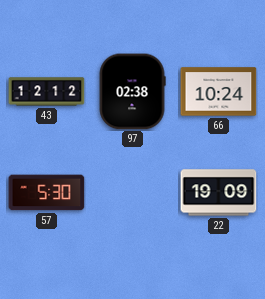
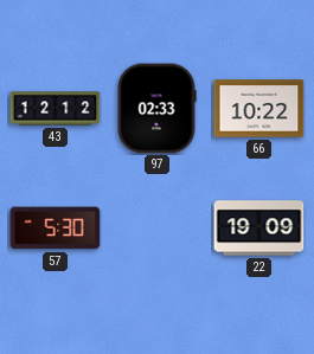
97: 02:38 -> 02:33 (156, 109)
66: 10:24 -> 10:22 (259, 109)
